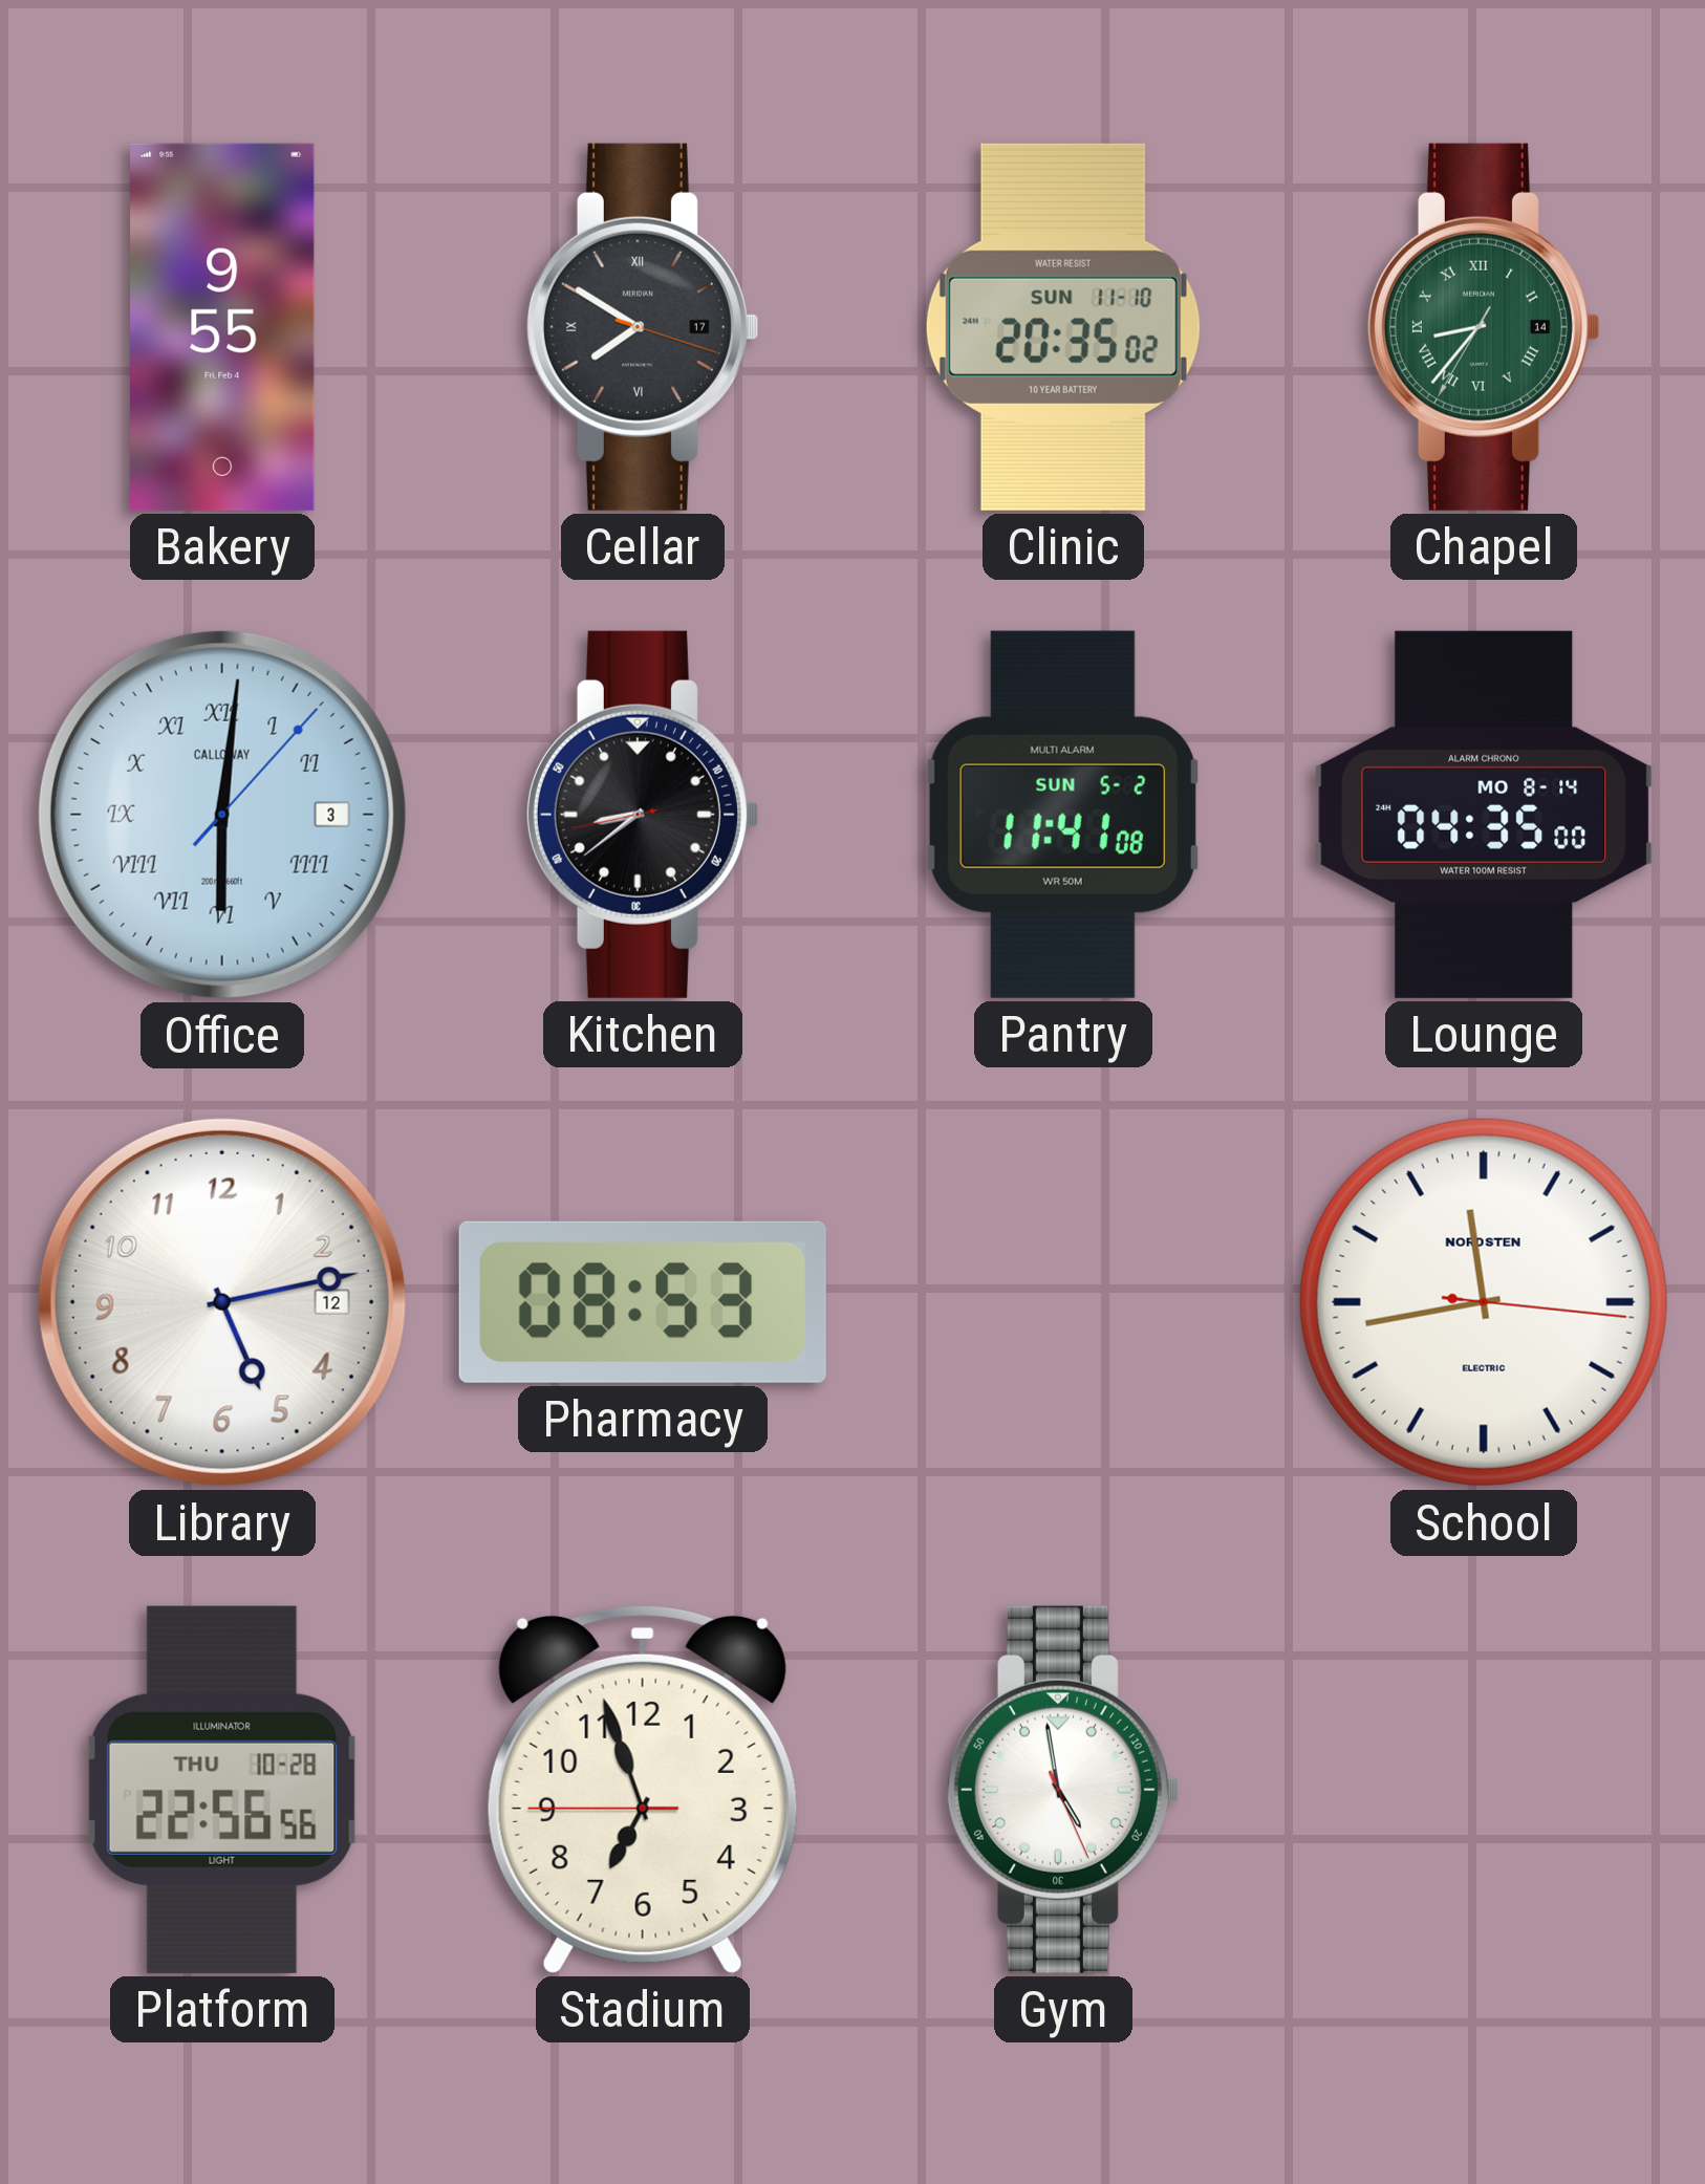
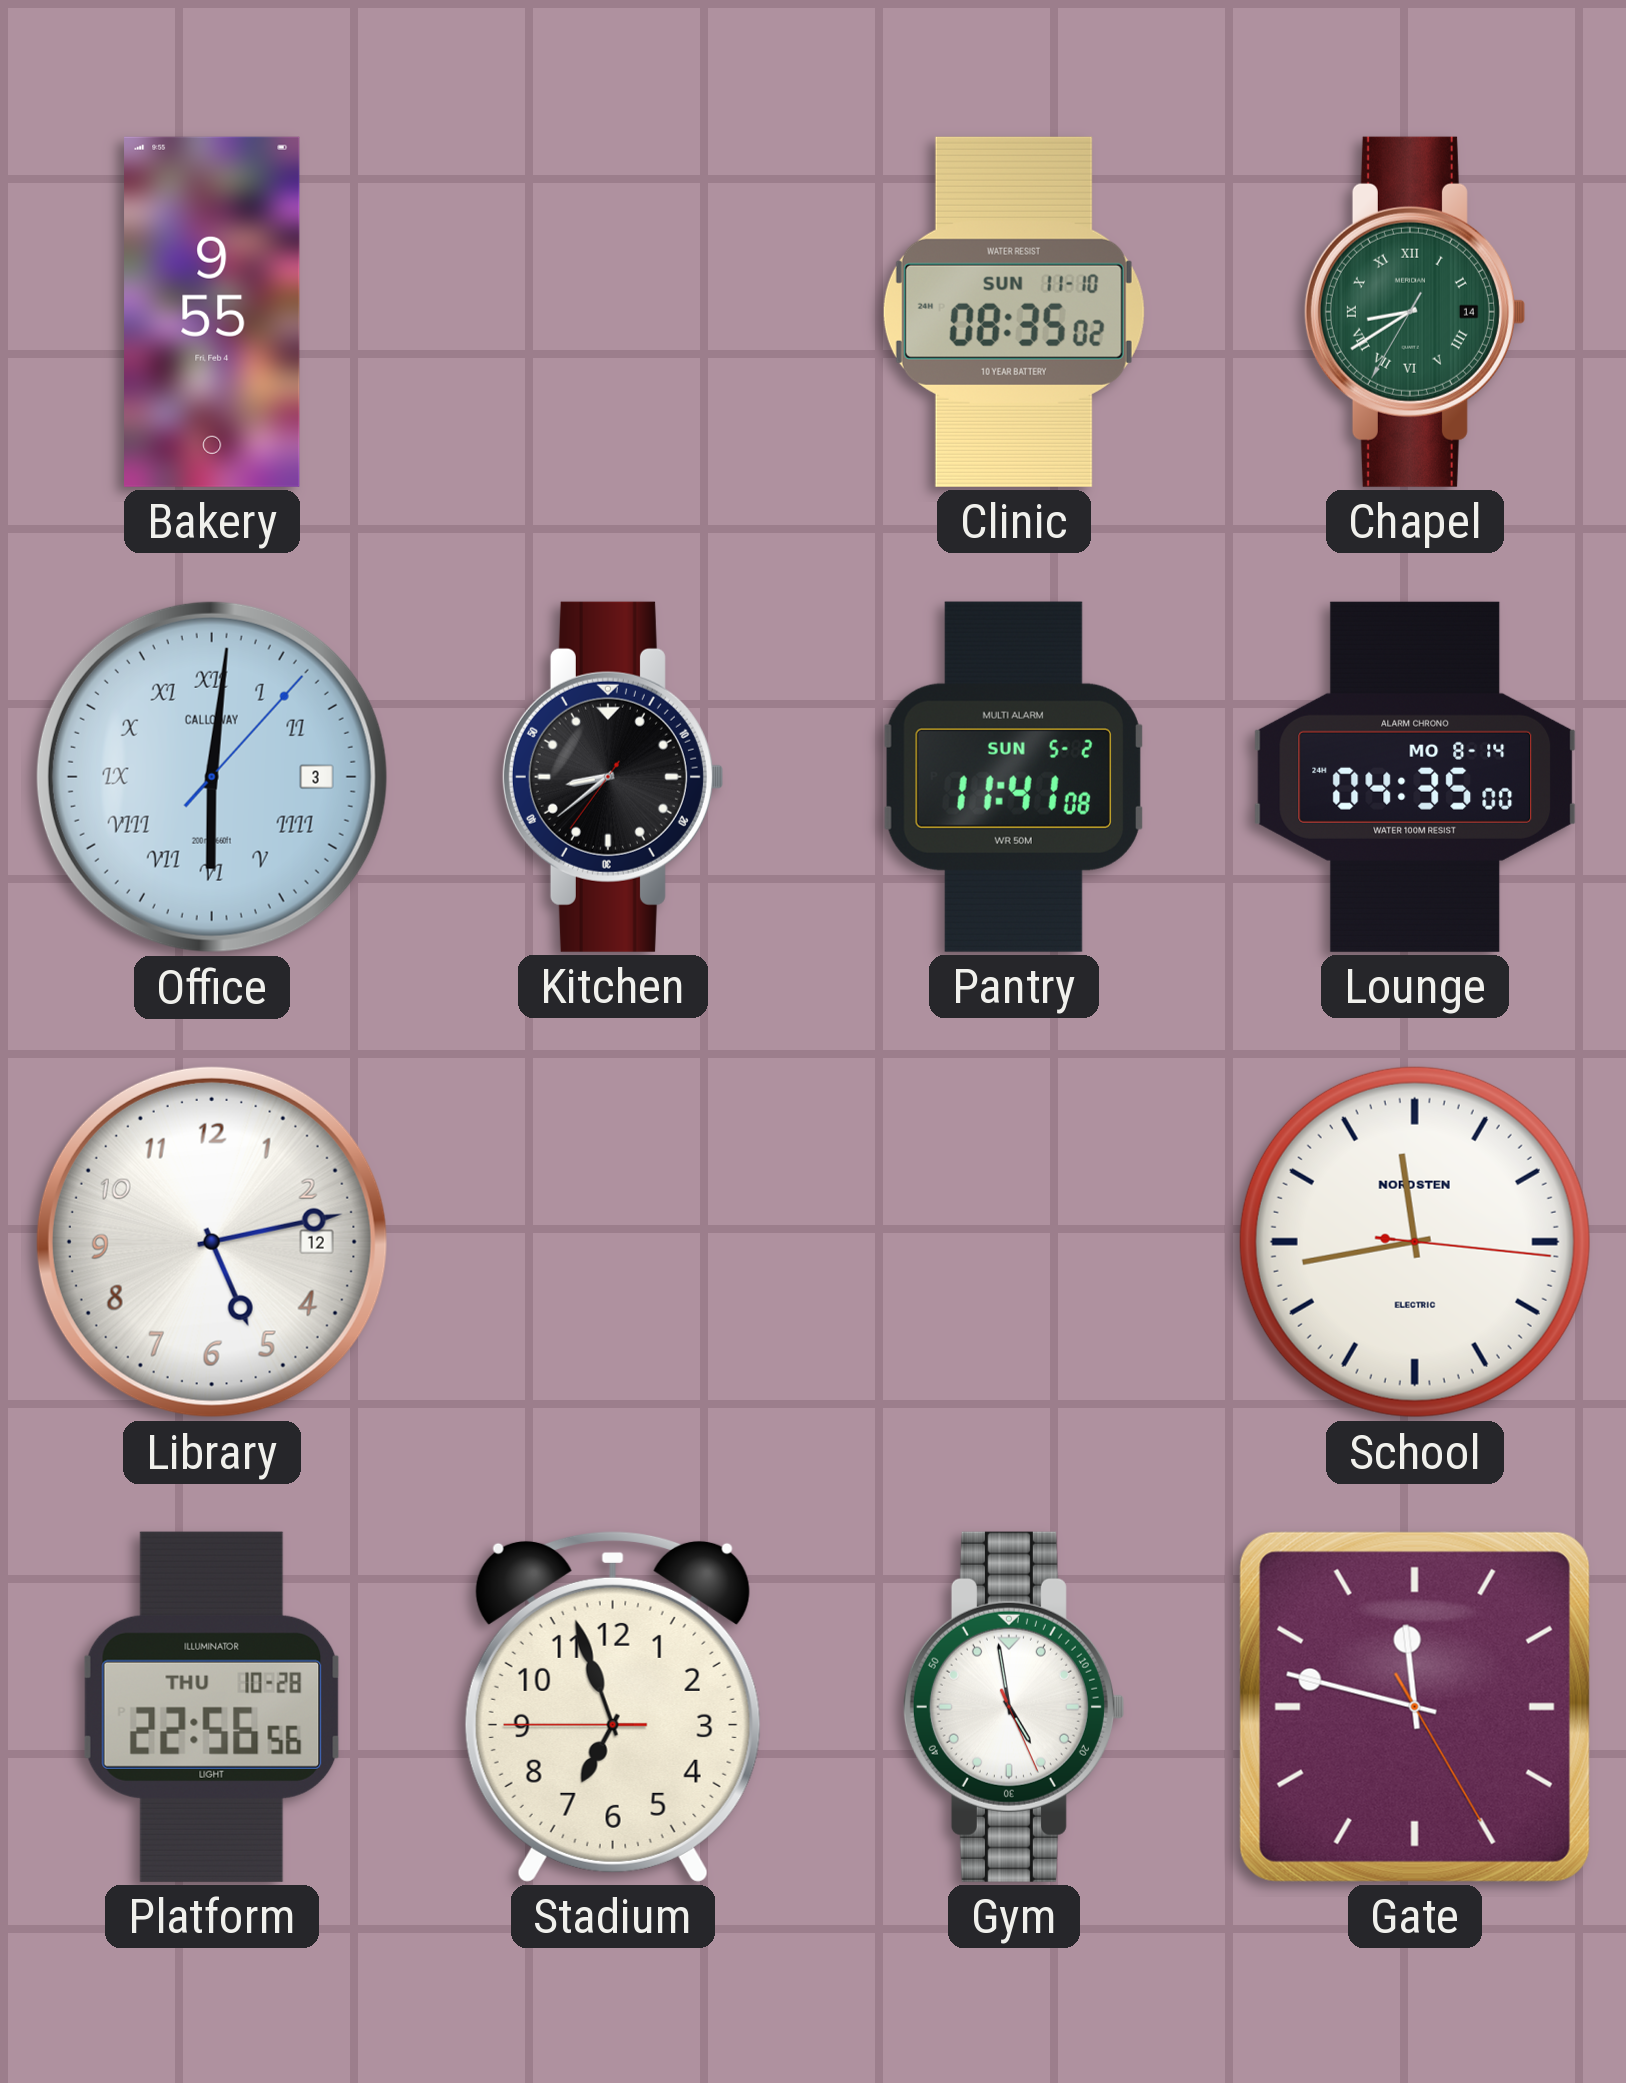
Cellar: 7:50 -> none (642, 327)
Clinic: 20:35 -> 08:35 (1014, 312)
Chapel: 8:36 -> 8:39 (1414, 312)
Kitchen: 8:38:43 -> 8:38:36 (612, 777)
Pharmacy: 08:53 -> none (643, 1302)
Gate: none -> 11:47 (1415, 1707)
